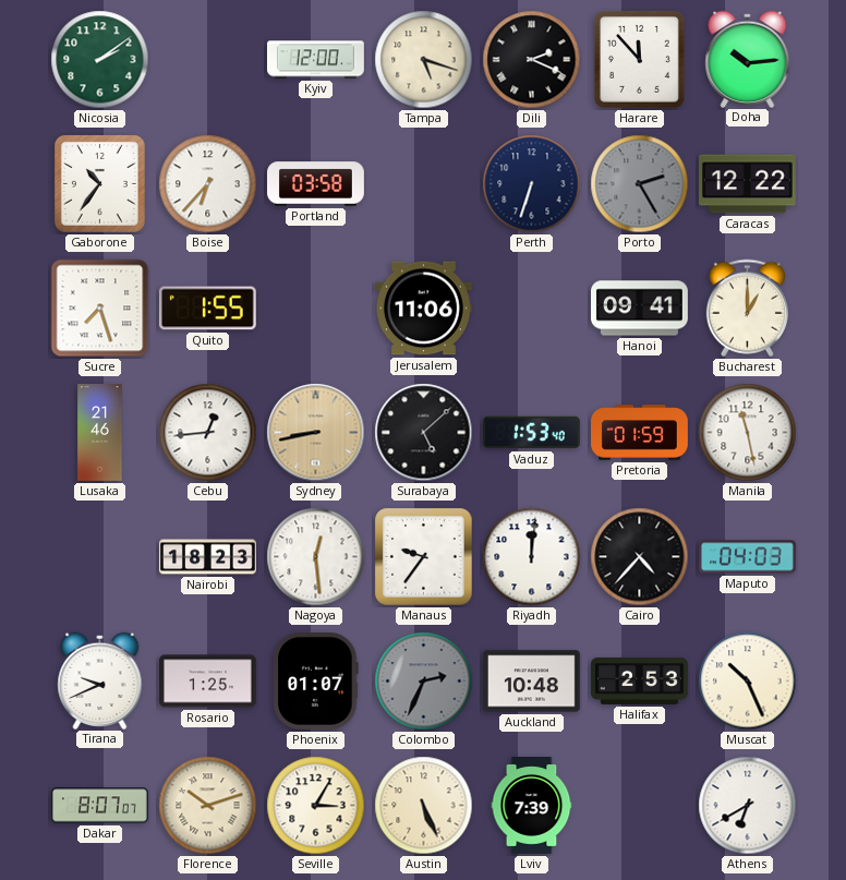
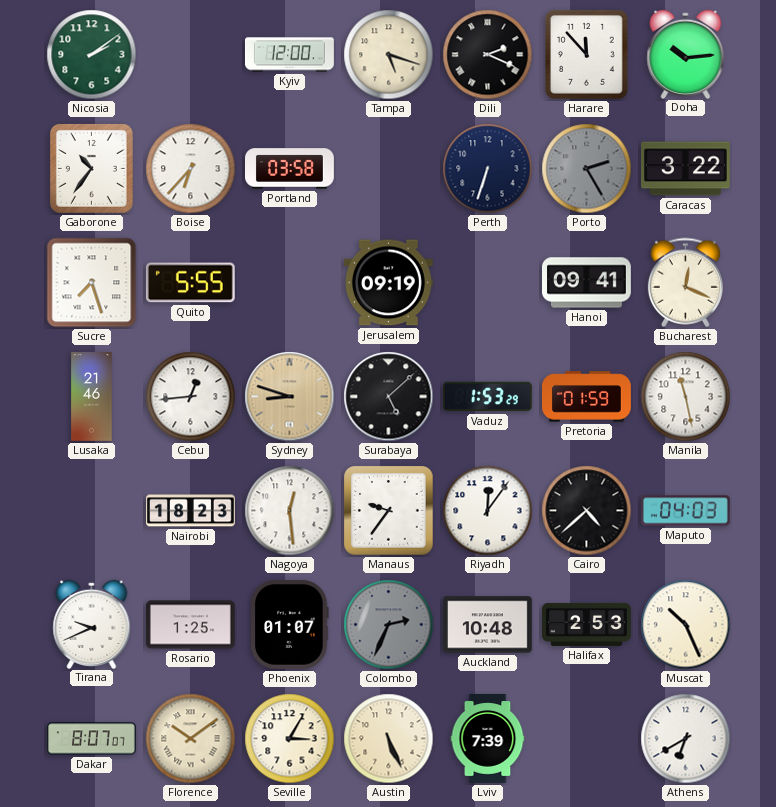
Caracas: 12:22 -> 3:22 (686, 169)
Quito: 1:55 -> 5:55 (190, 283)
Jerusalem: 11:06 -> 09:19 (388, 283)
Bucharest: 1:00 -> 12:19 (685, 283)
Sydney: 8:43 -> 8:48 (290, 397)
Vaduz: 1:53:40 -> 1:53:29 (487, 397)
Riyadh: 12:01 -> 12:06 (488, 511)
Cairo: 4:37 -> 4:38 (587, 511)
Florence: 10:12 -> 10:09 (191, 739)
